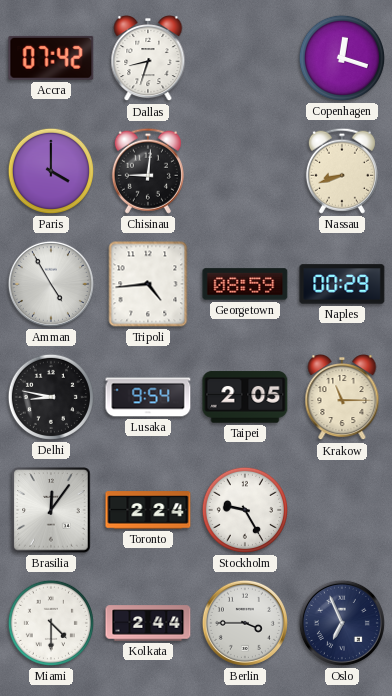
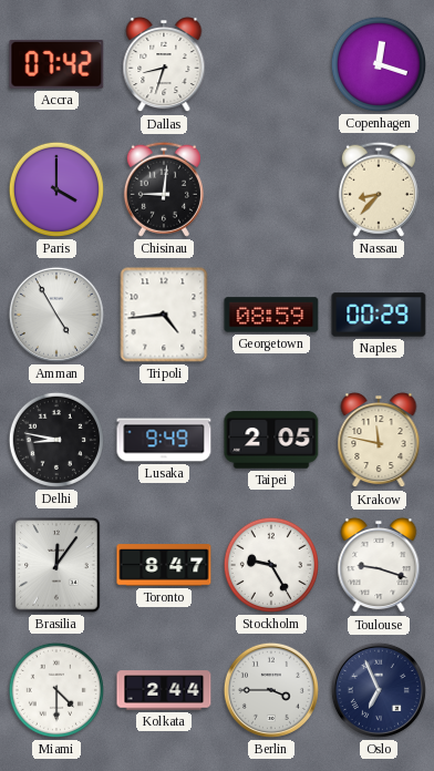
Nassau: 8:42 -> 8:37 (379, 189)
Lusaka: 9:54 -> 9:49 (164, 440)
Krakow: 11:15 -> 11:47 (379, 440)
Toronto: 2:24 -> 8:47 (164, 565)
Toulouse: none -> 9:18 (379, 565)
